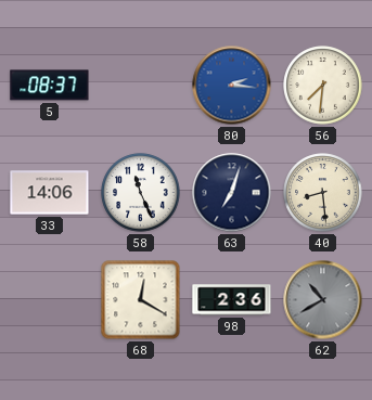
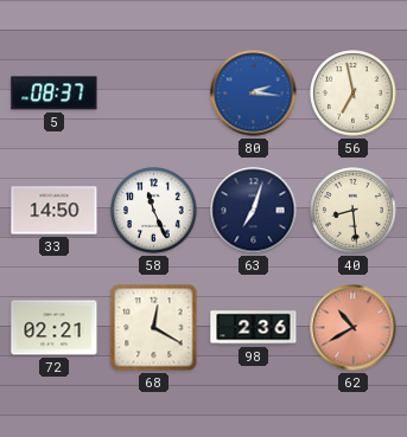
56: 7:31 -> 6:58 (354, 94)
33: 14:06 -> 14:50 (55, 211)
72: none -> 02:21 (55, 328)
62 dial: grey -> salmon (354, 328)
